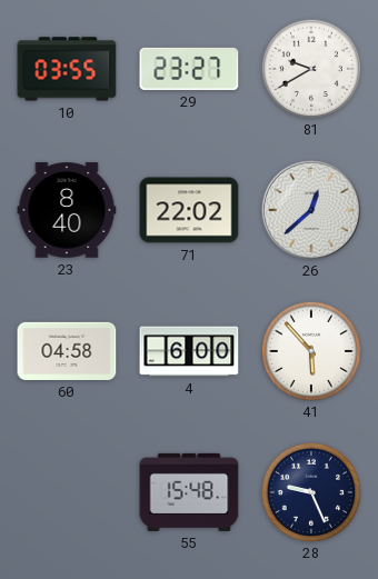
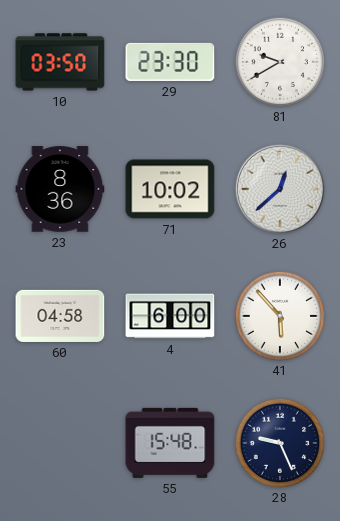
10: 03:55 -> 03:50 (60, 62)
29: 23:27 -> 23:30 (170, 62)
23: 8:40 -> 8:36 (60, 189)
71: 22:02 -> 10:02 (170, 189)
